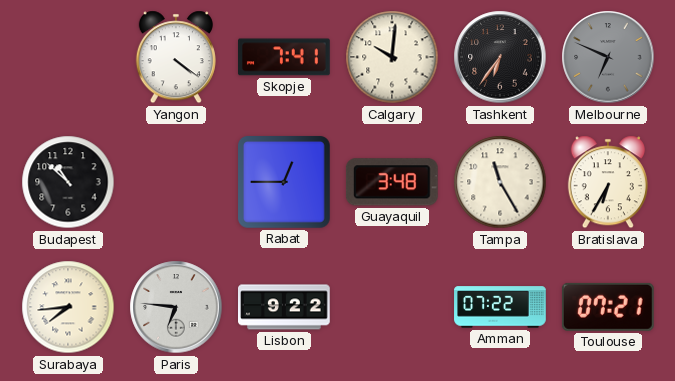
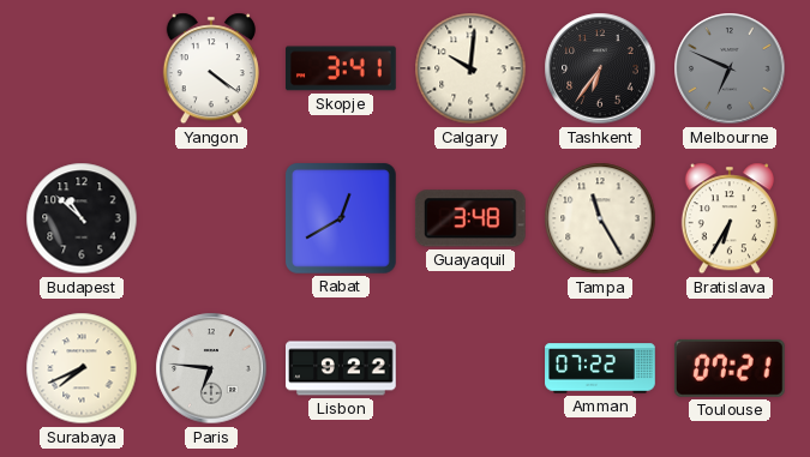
Skopje: 7:41 -> 3:41 (342, 68)
Rabat: 12:45 -> 12:40 (341, 218)
Surabaya: 7:44 -> 7:41 (82, 368)
